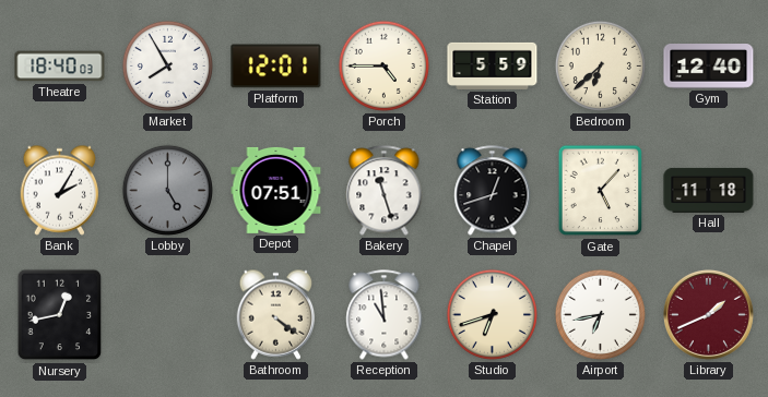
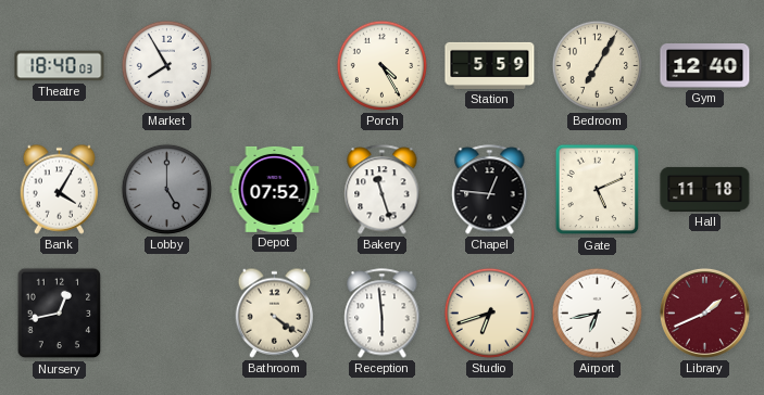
Platform: 12:01 -> none (276, 67)
Porch: 4:45 -> 4:25 (381, 65)
Bedroom: 6:38 -> 7:05 (597, 65)
Bank: 2:05 -> 4:05 (60, 189)
Depot: 07:51 -> 07:52 (275, 189)
Chapel: 12:42 -> 12:46 (490, 190)
Gate: 5:07 -> 5:11 (598, 190)
Reception: 10:59 -> 5:59 (383, 314)
